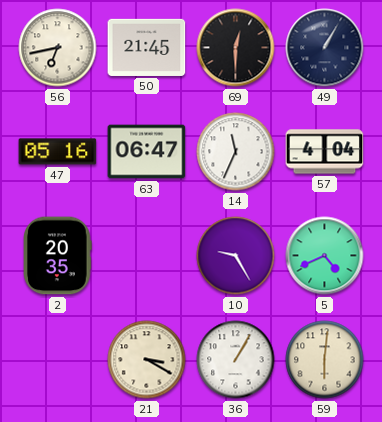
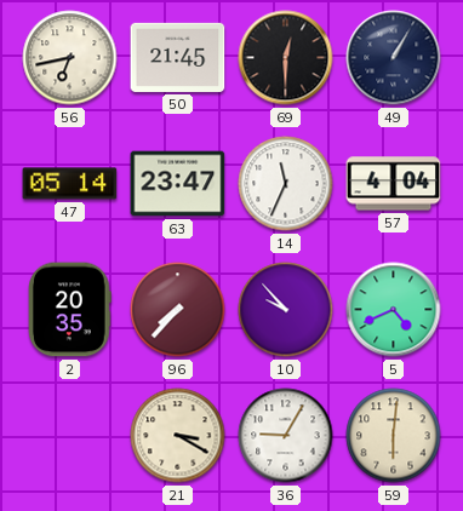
47: 05:16 -> 05:14 (70, 184)
63: 06:47 -> 23:47 (178, 184)
96: none -> 7:37 (178, 310)
10: 9:25 -> 9:53 (286, 310)
36: 1:05 -> 9:05 (286, 436)
